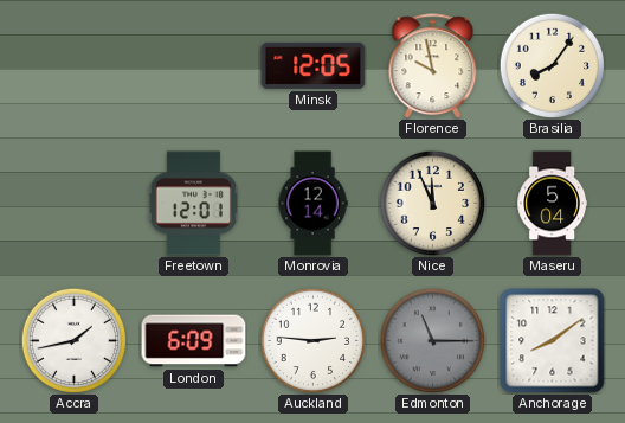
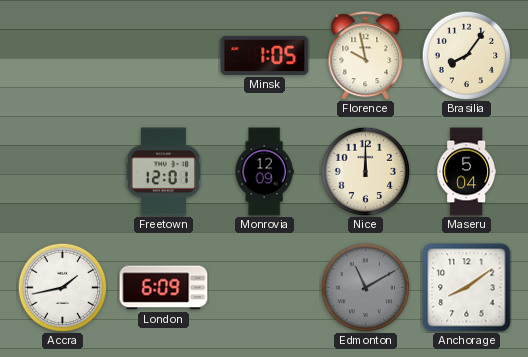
Minsk: 12:05 -> 1:05 (265, 55)
Monrovia: 12:14 -> 12:09 (264, 172)
Nice: 11:56 -> 12:00 (365, 171)
Auckland: 2:46 -> none (312, 340)
Edmonton: 11:15 -> 11:10 (365, 287)
